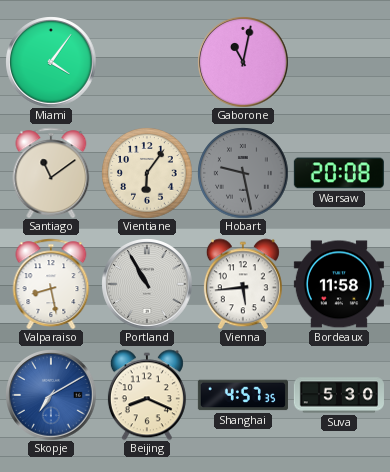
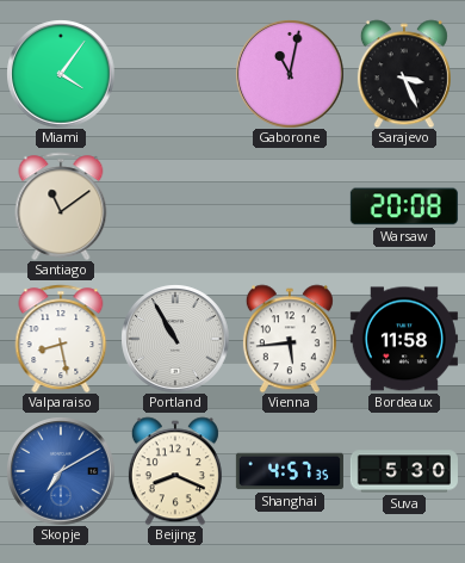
Sarajevo: none -> 3:26 (404, 74)
Vientiane: 6:06 -> none (147, 173)
Hobart: 9:28 -> none (243, 173)
